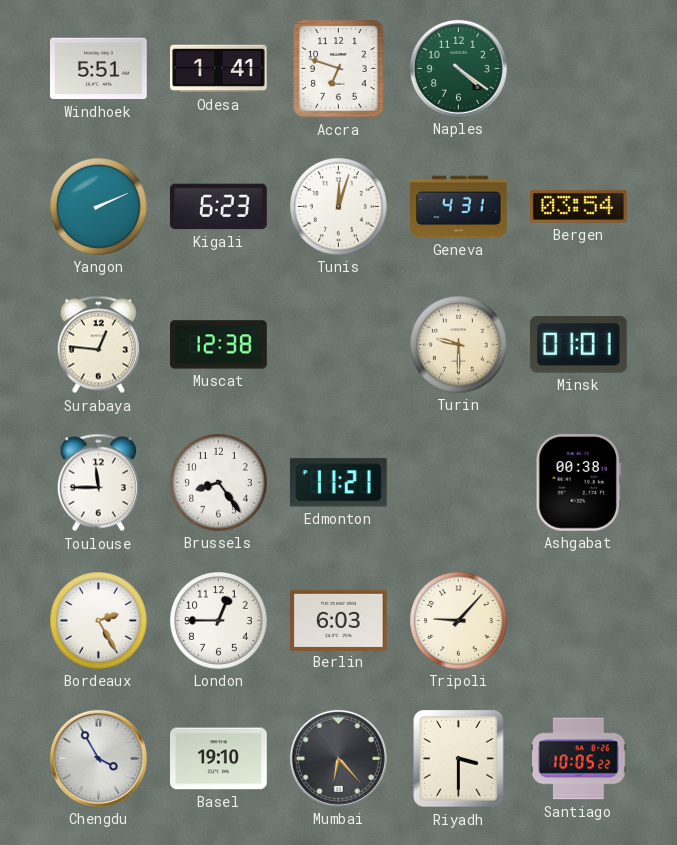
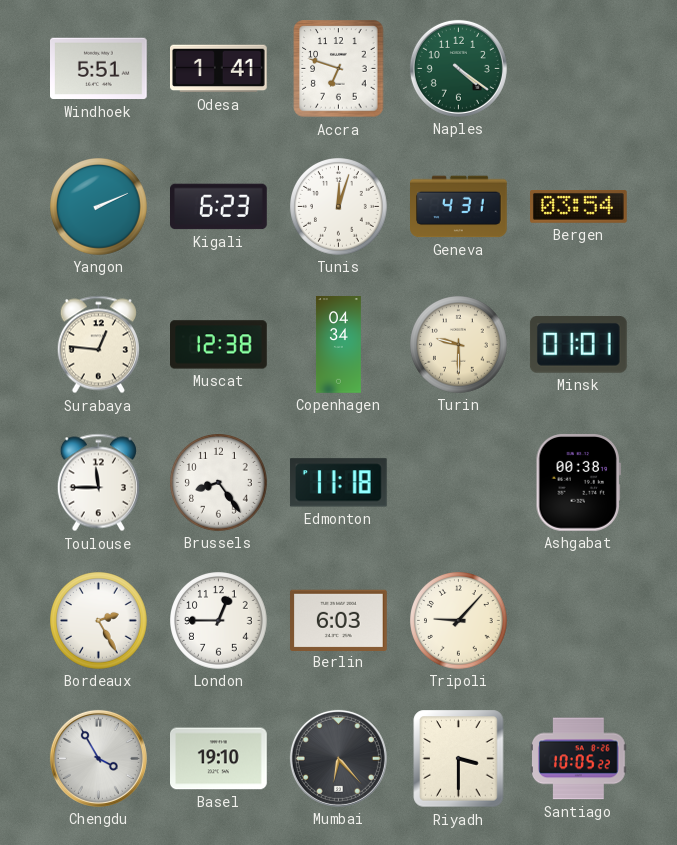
Copenhagen: none -> 04:34 (338, 345)
Edmonton: 11:21 -> 11:18 (338, 483)
